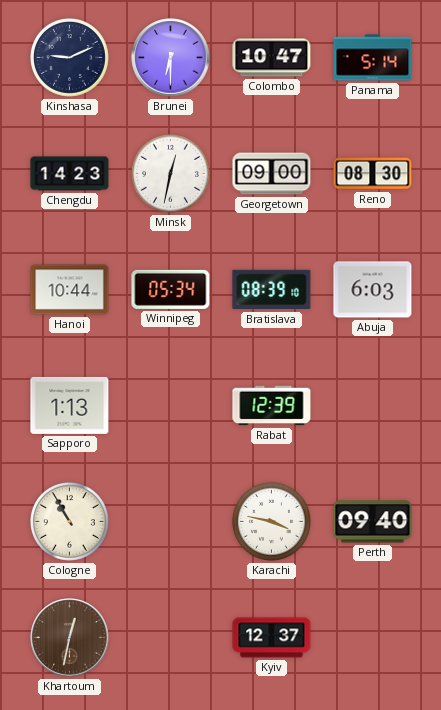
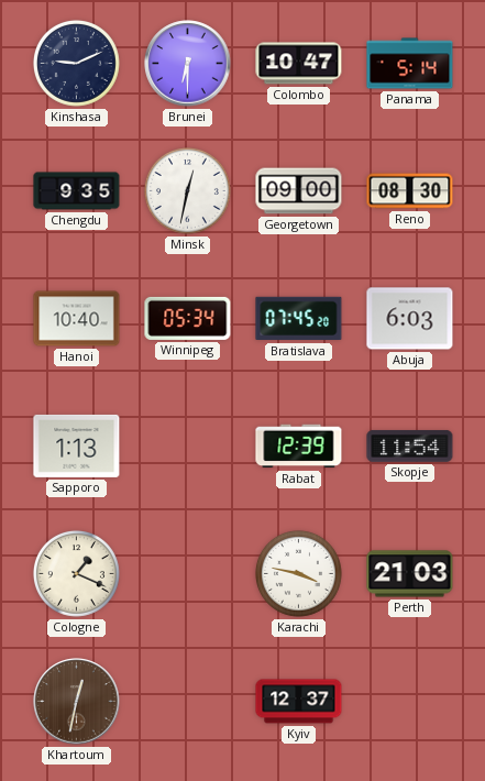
Chengdu: 14:23 -> 9:35 (77, 191)
Hanoi: 10:44 -> 10:40 (77, 319)
Bratislava: 08:39 -> 07:45 (299, 319)
Skopje: none -> 11:54 (410, 446)
Cologne: 10:55 -> 1:19 (76, 573)
Perth: 09:40 -> 21:03 (410, 574)
